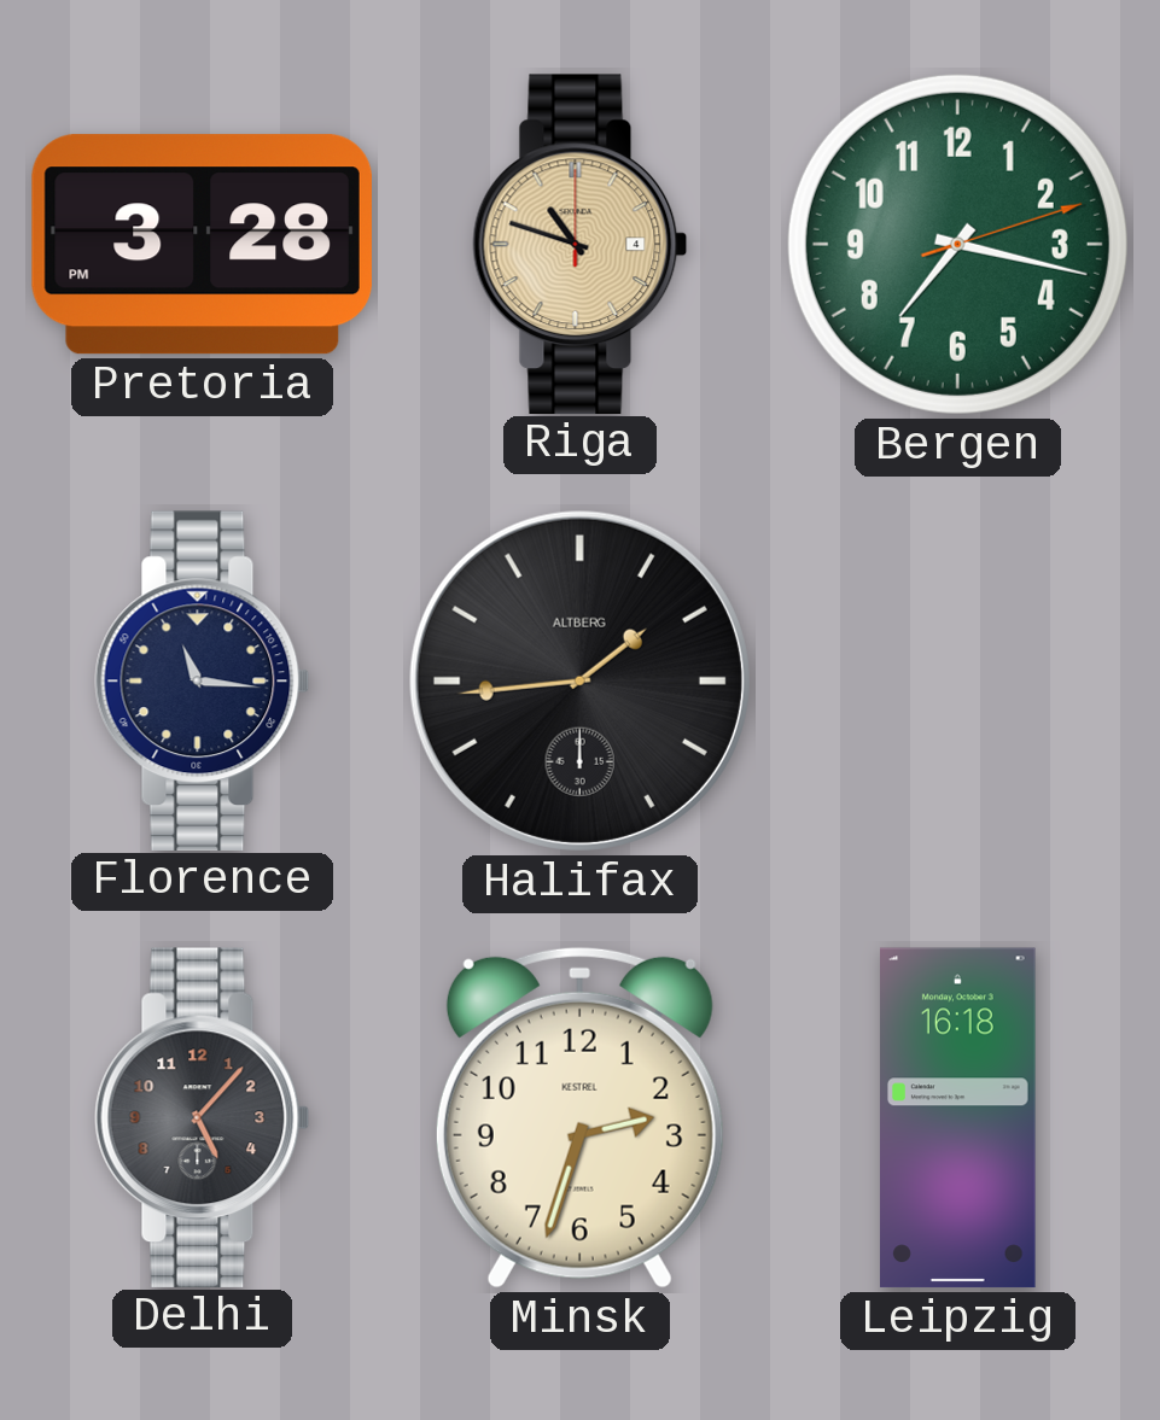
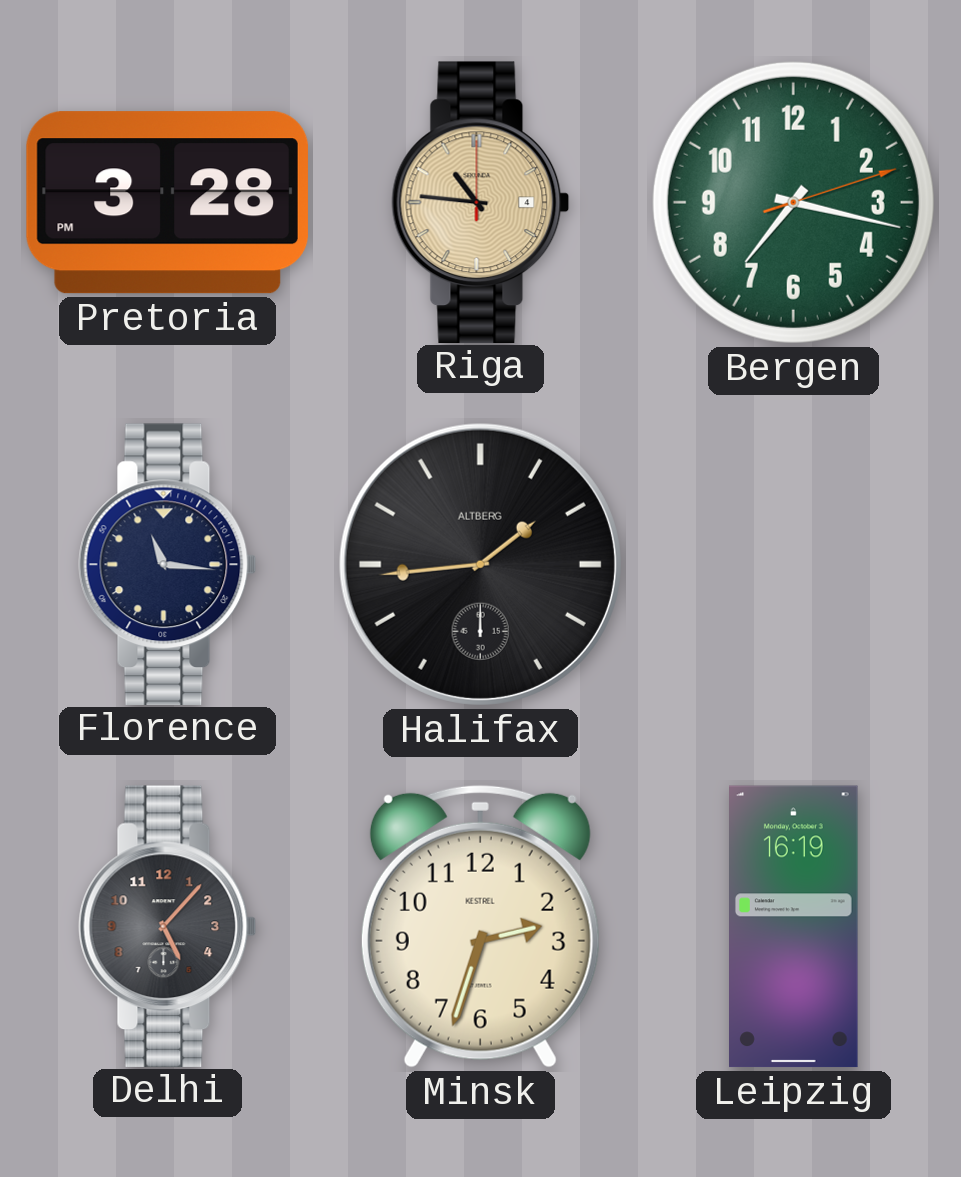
Riga: 10:48 -> 10:46 (481, 202)
Leipzig: 16:18 -> 16:19 (794, 927)
